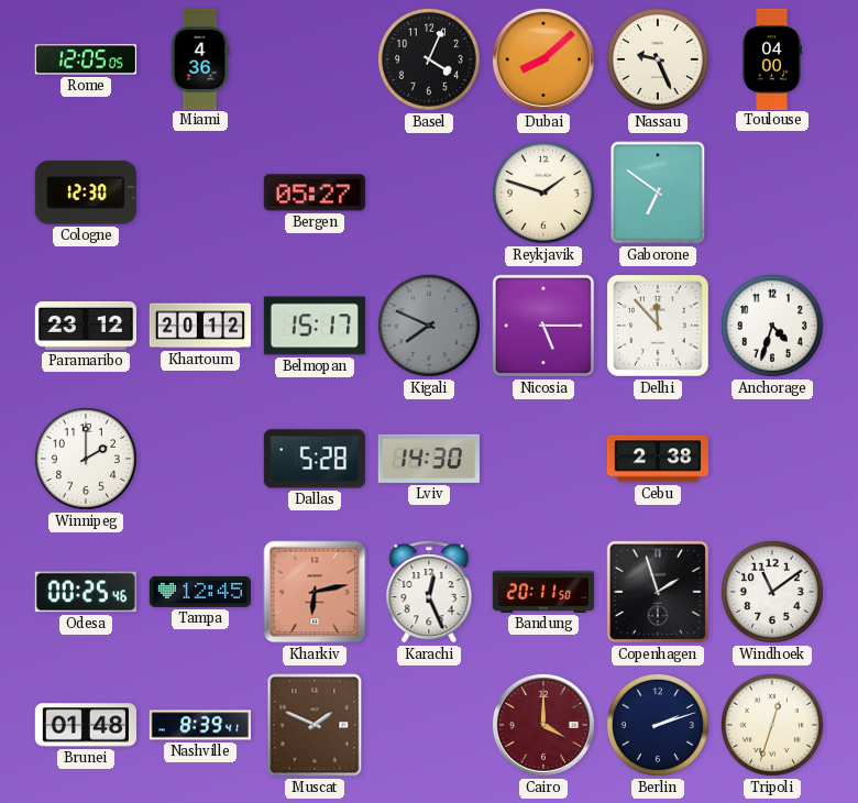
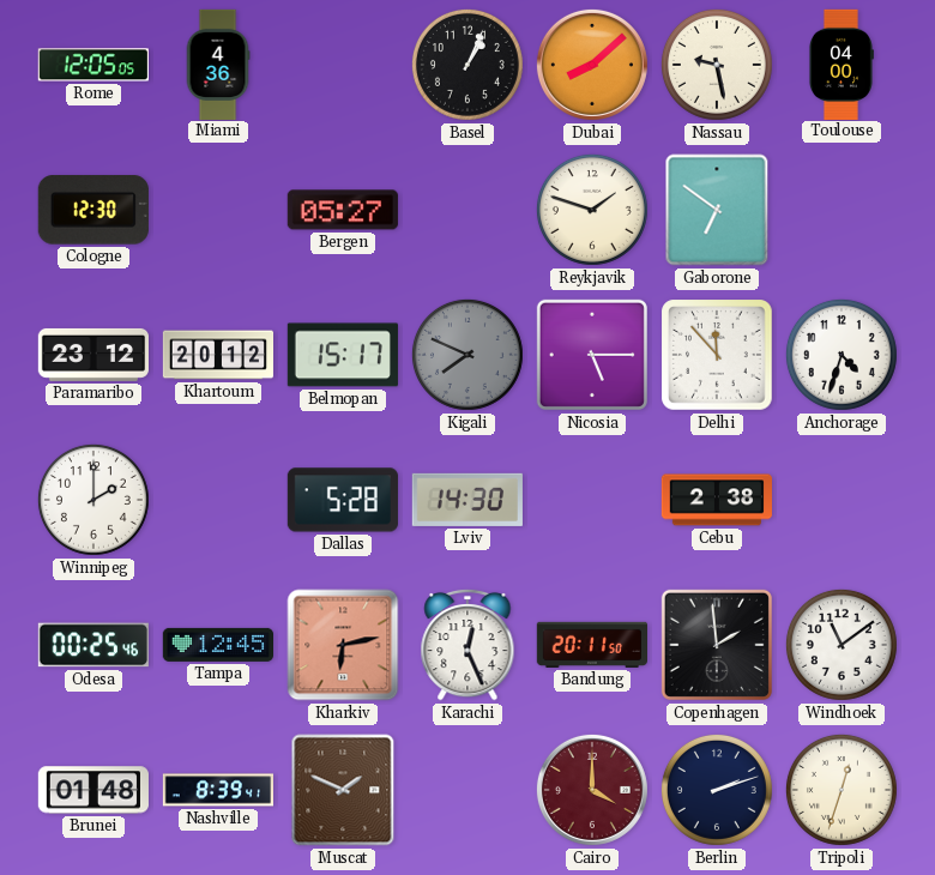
Basel: 4:04 -> 1:04 (467, 65)
Nassau: 9:26 -> 9:28 (717, 65)
Copenhagen: 1:57 -> 1:59 (717, 645)
